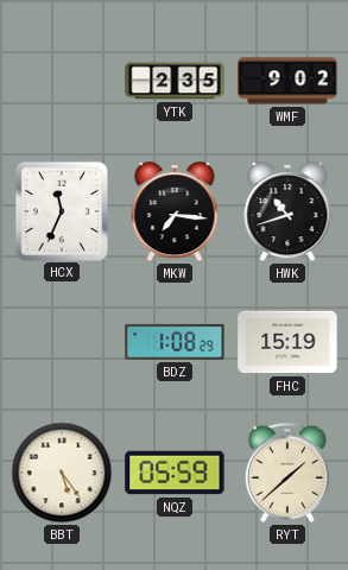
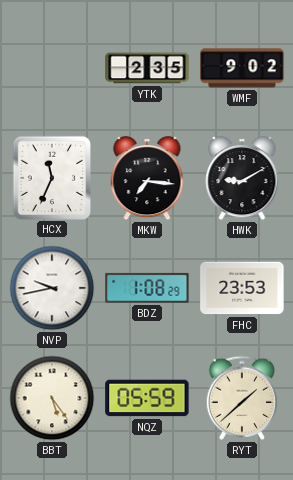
HWK: 10:42 -> 9:10 (242, 178)
NVP: none -> 9:43 (52, 288)
FHC: 15:19 -> 23:53 (242, 288)
